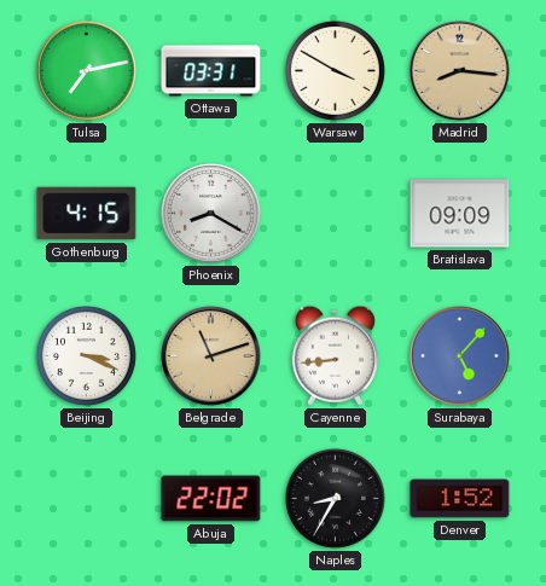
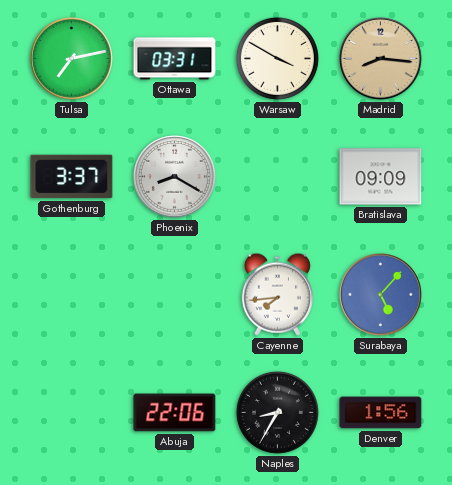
Gothenburg: 4:15 -> 3:37 (72, 177)
Beijing: 3:19 -> none (86, 355)
Belgrade: 11:12 -> none (211, 356)
Cayenne: 8:44 -> 7:44 (277, 294)
Abuja: 22:02 -> 22:06 (175, 413)
Denver: 1:52 -> 1:56 (381, 413)
